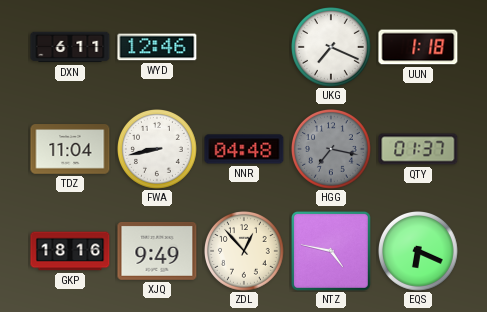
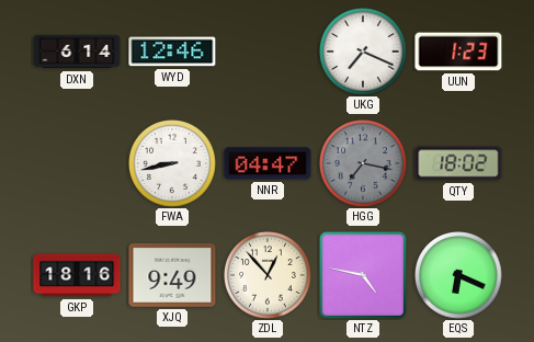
DXN: 6:11 -> 6:14 (77, 52)
UUN: 1:18 -> 1:23 (458, 52)
TDZ: 11:04 -> none (70, 149)
NNR: 04:48 -> 04:47 (268, 163)
QTY: 01:37 -> 18:02 (458, 163)
